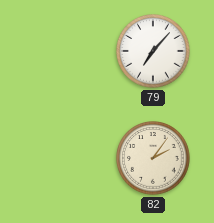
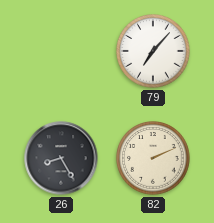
26: none -> 8:25 (61, 158)
82: 2:06 -> 2:11 (153, 158)
